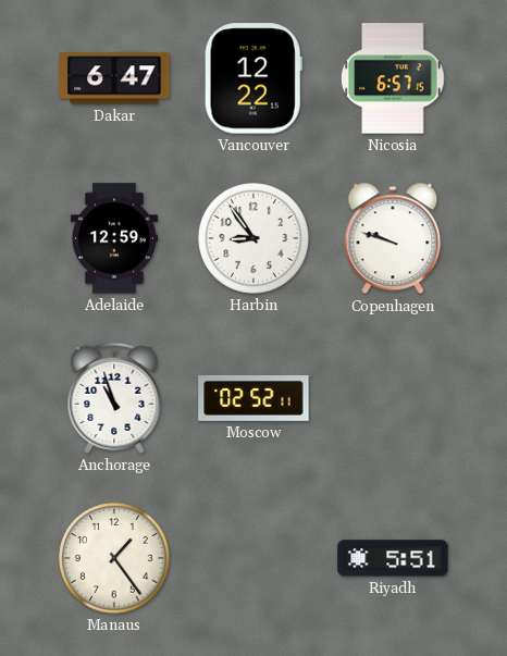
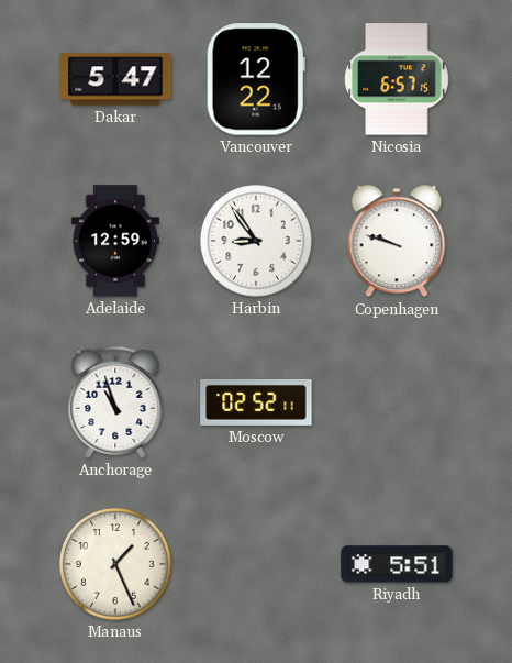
Dakar: 6:47 -> 5:47 (115, 79)
Manaus: 1:24 -> 1:26 (116, 565)
